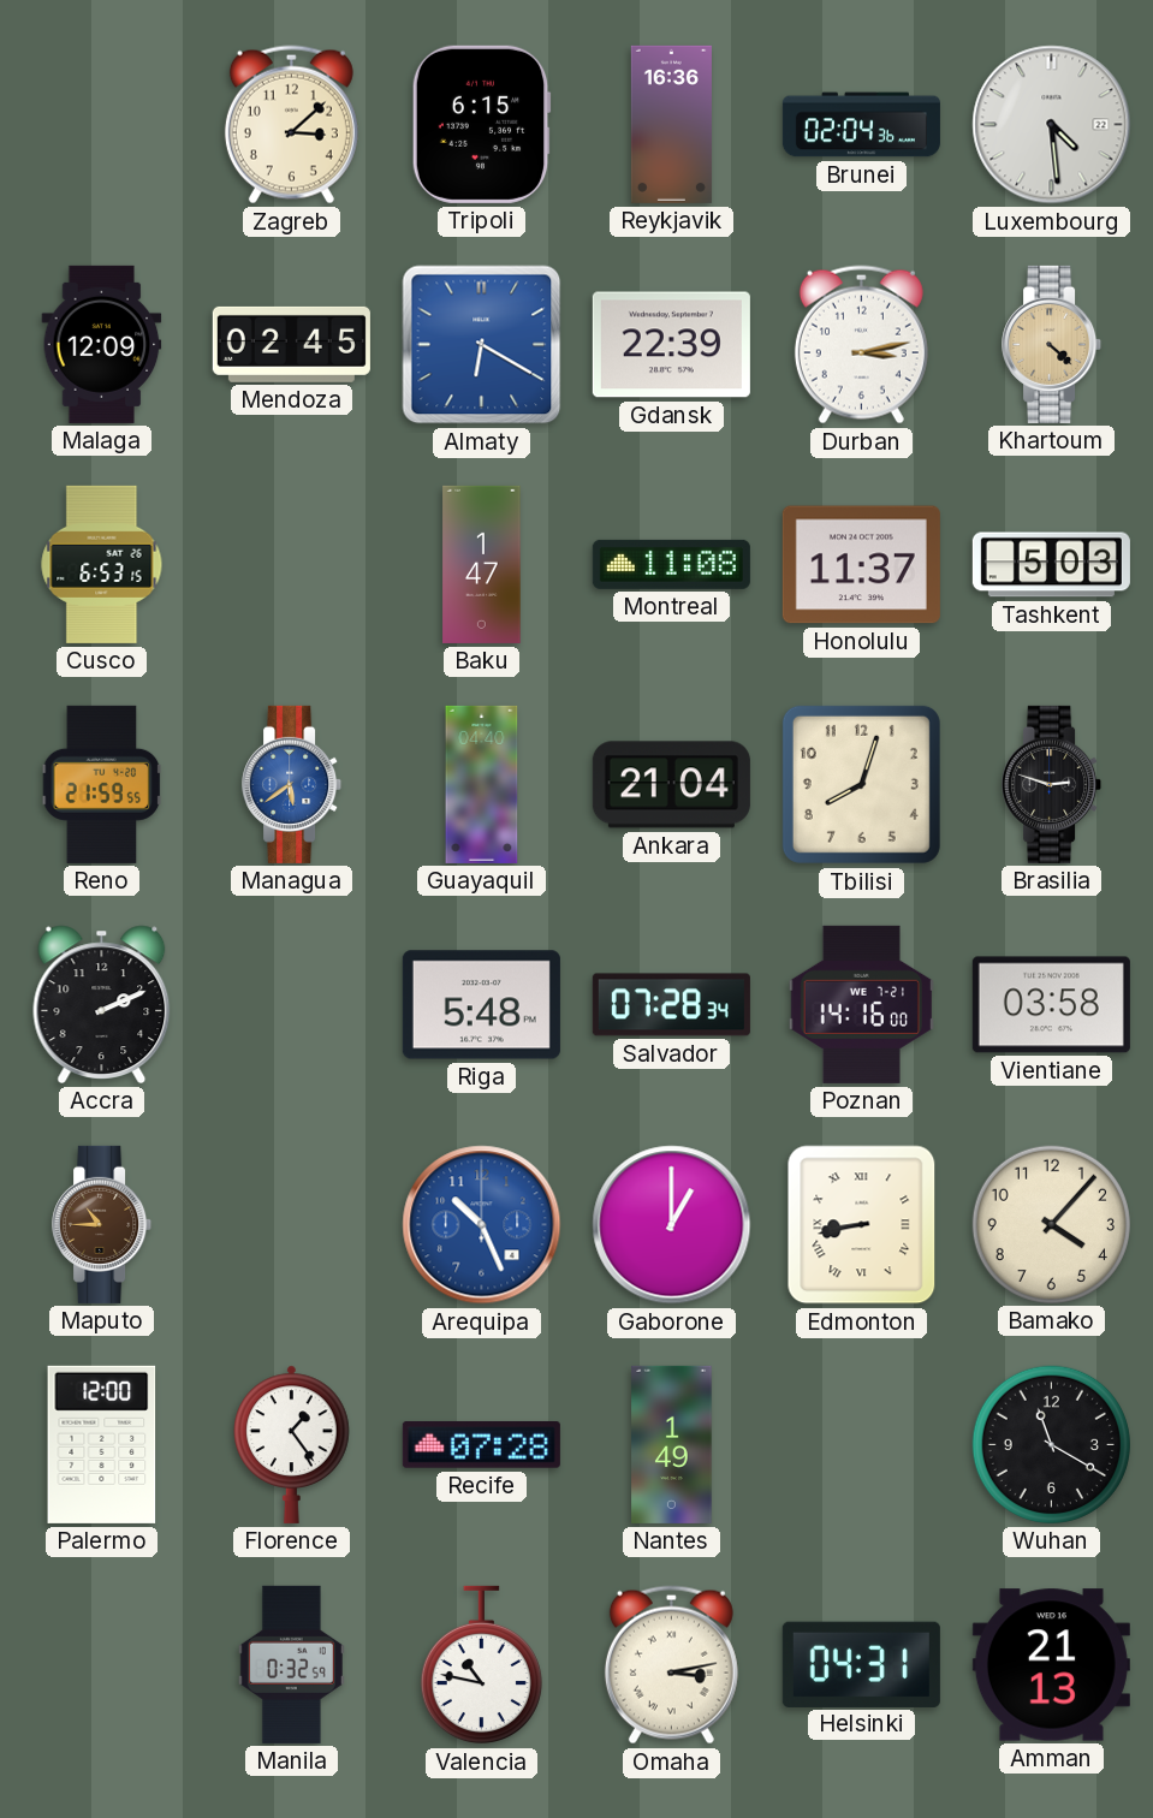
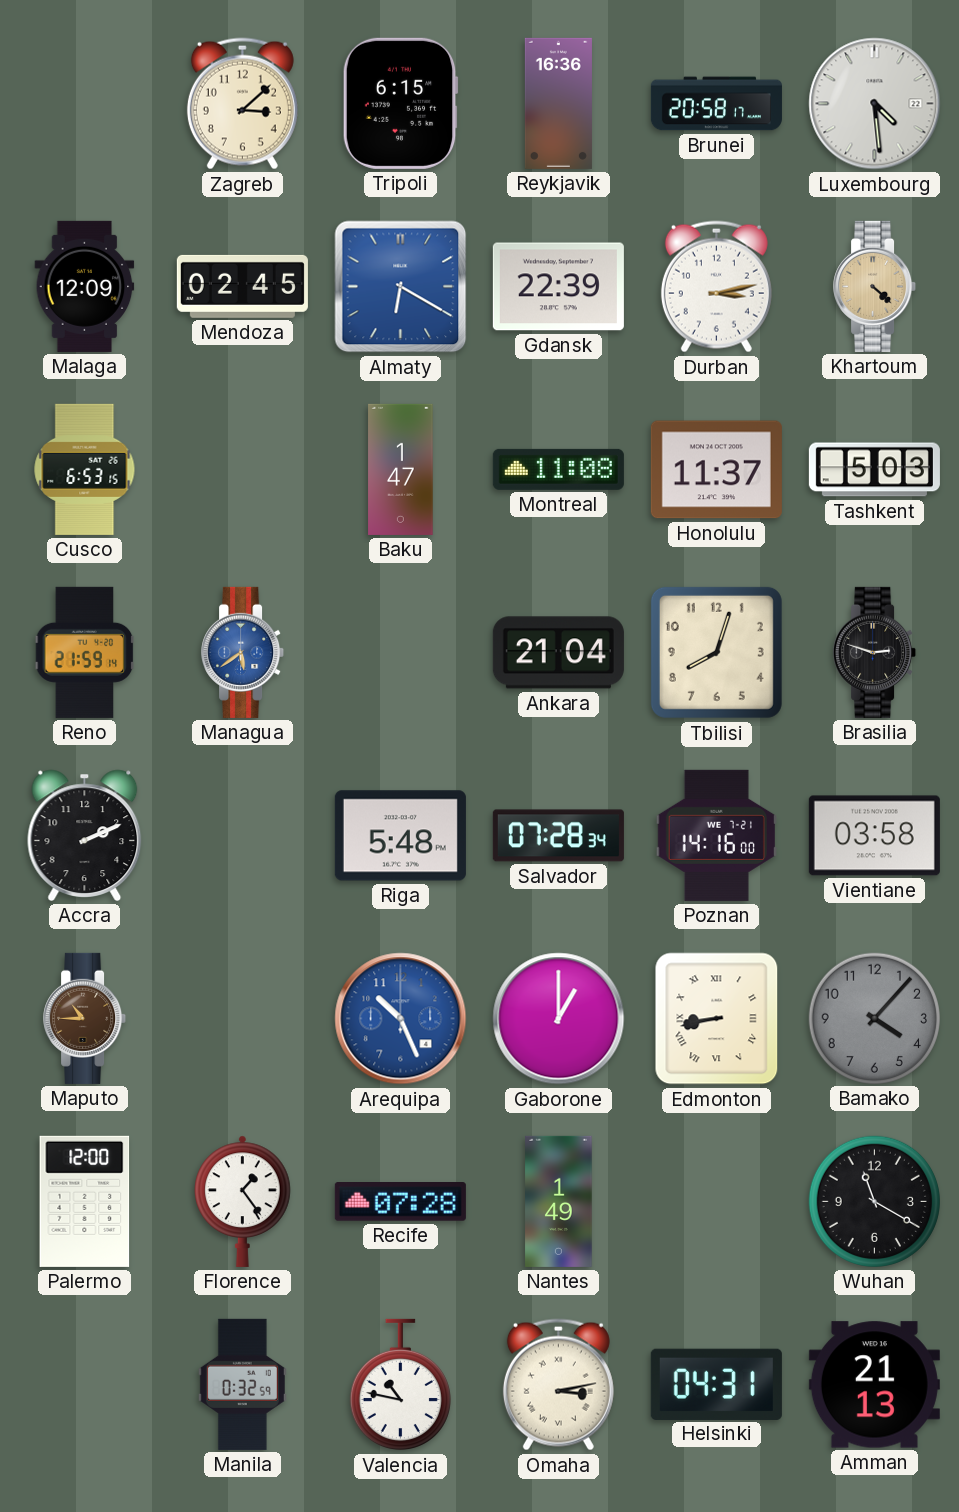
Brunei: 02:04 -> 20:58 (716, 104)
Reno: 21:59:55 -> 21:59:14 (85, 652)
Guayaquil: 04:40 -> none (482, 784)
Bamako dial: cream -> grey (874, 1018)
